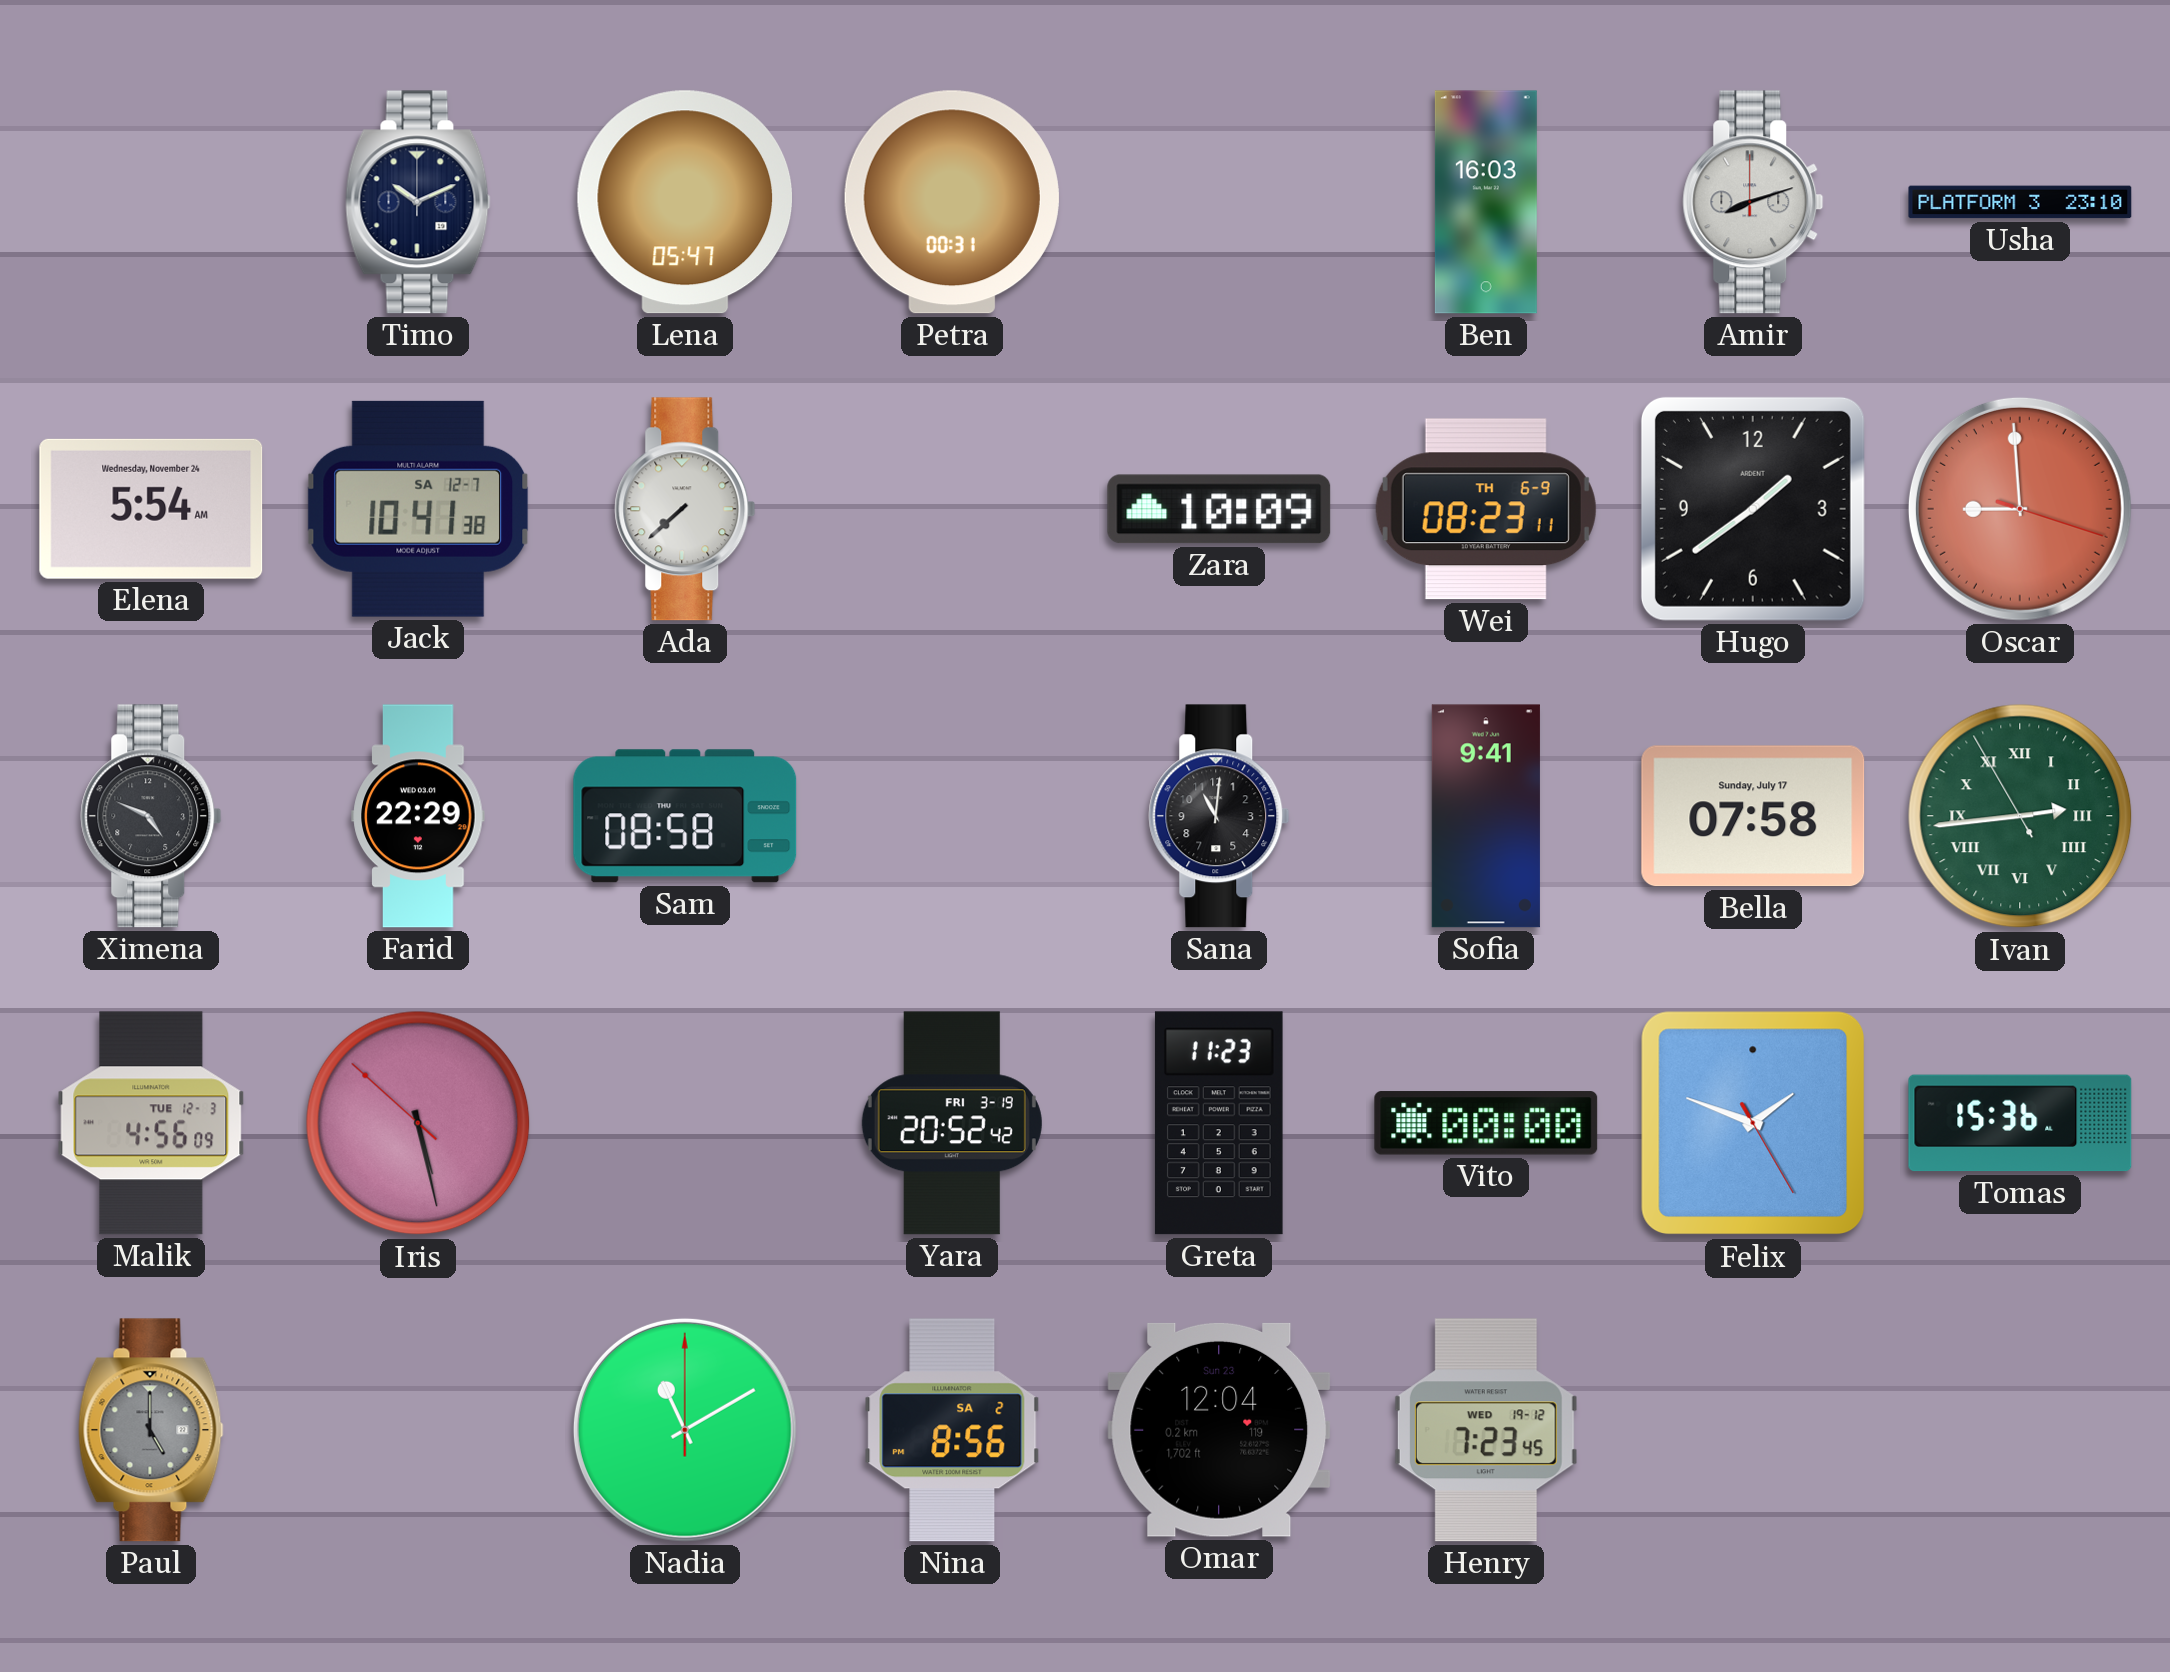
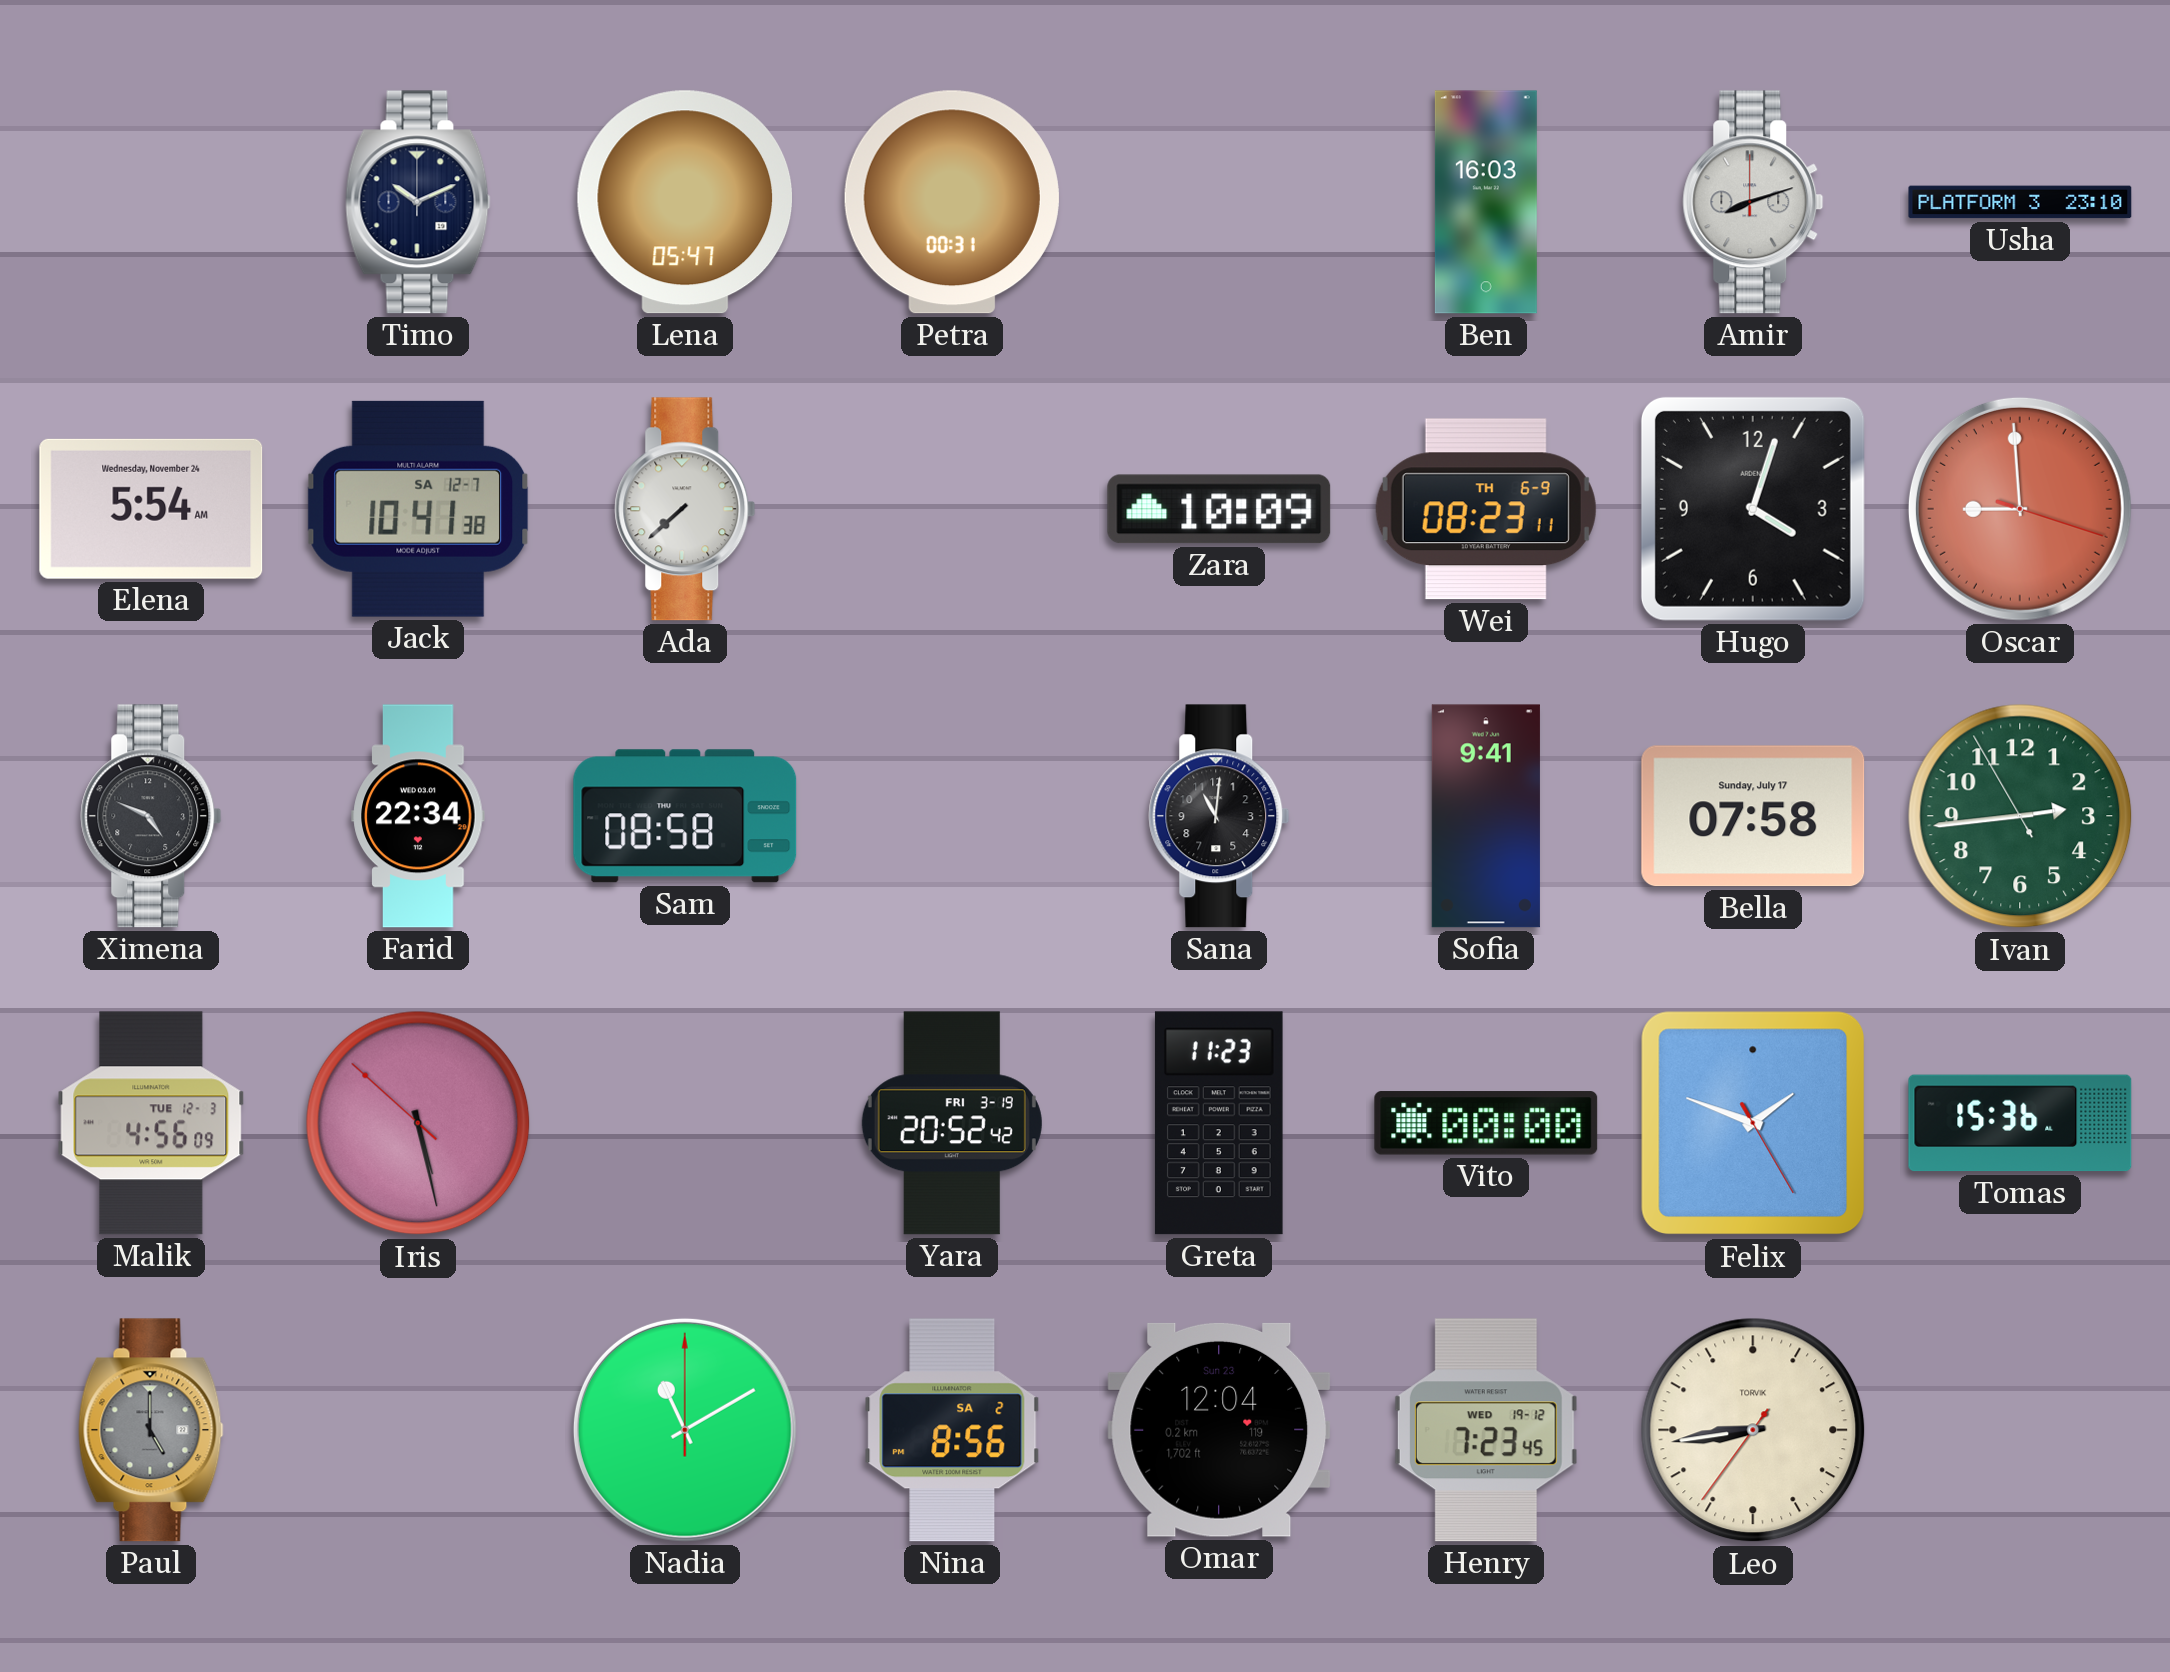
Hugo: 1:39 -> 4:03 (1753, 509)
Farid: 22:29 -> 22:34 (418, 816)
Ivan numerals: Roman -> Arabic (2020, 816)
Leo: none -> 8:43 (1753, 1430)
